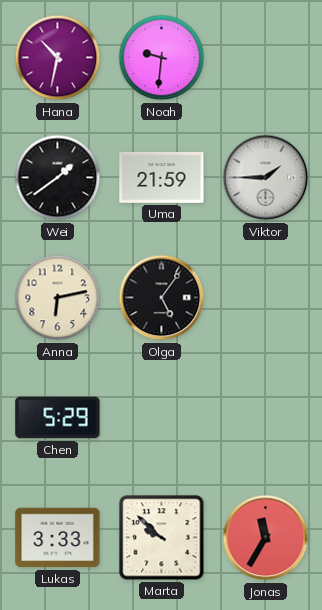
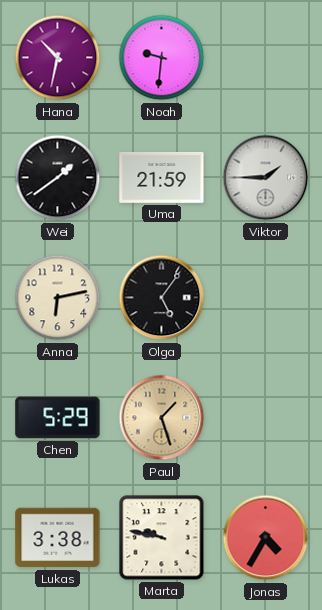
Paul: none -> 1:27 (162, 418)
Lukas: 3:33 -> 3:38 (58, 538)
Marta: 9:52 -> 9:47 (162, 538)
Jonas: 11:35 -> 4:35 (266, 538)
